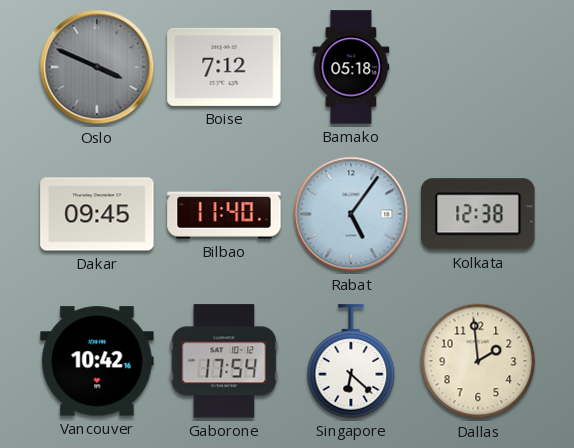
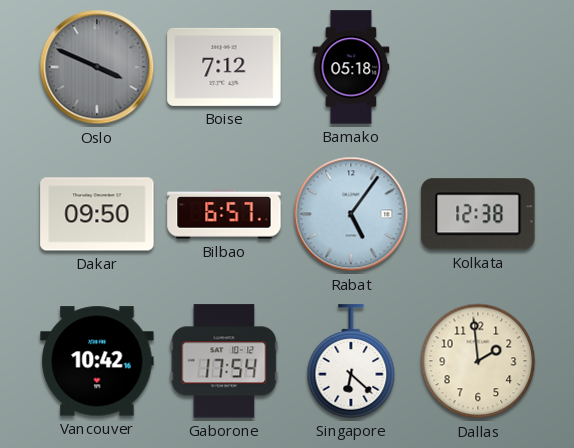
Dakar: 09:45 -> 09:50 (97, 214)
Bilbao: 11:40 -> 6:57 (224, 214)
